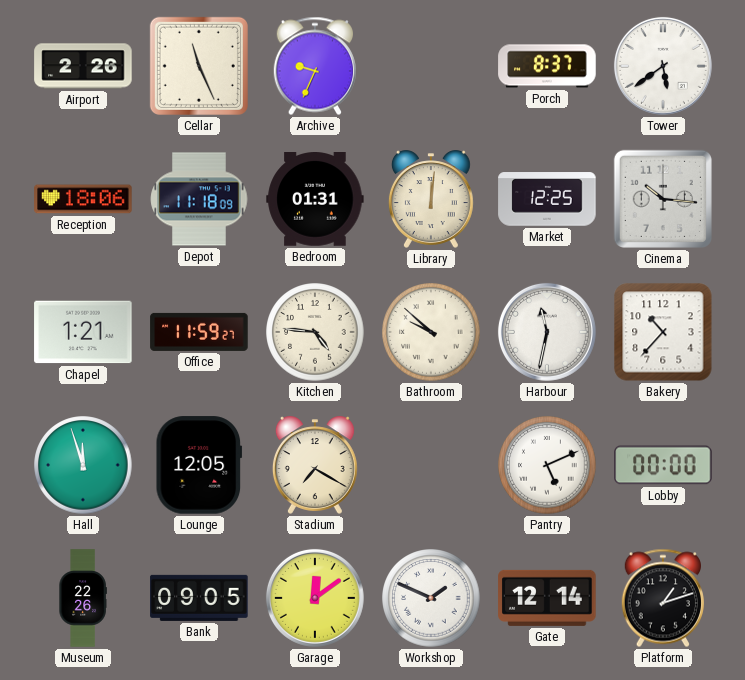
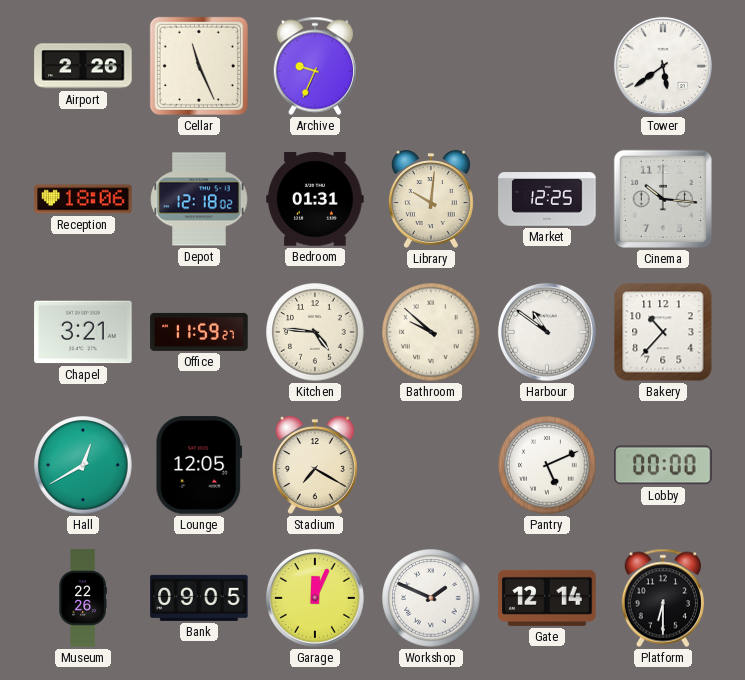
Porch: 8:37 -> none (547, 66)
Depot: 11:18 -> 12:18 (199, 199)
Library: 12:01 -> 10:01 (431, 199)
Chapel: 1:21 -> 3:21 (83, 332)
Harbour: 11:32 -> 10:51 (547, 332)
Hall: 11:57 -> 12:40 (83, 465)
Garage: 12:09 -> 12:04 (315, 598)
Platform: 1:12 -> 6:30 (662, 598)
